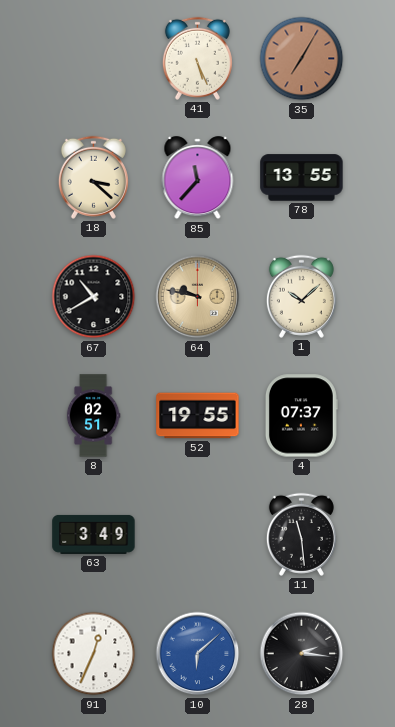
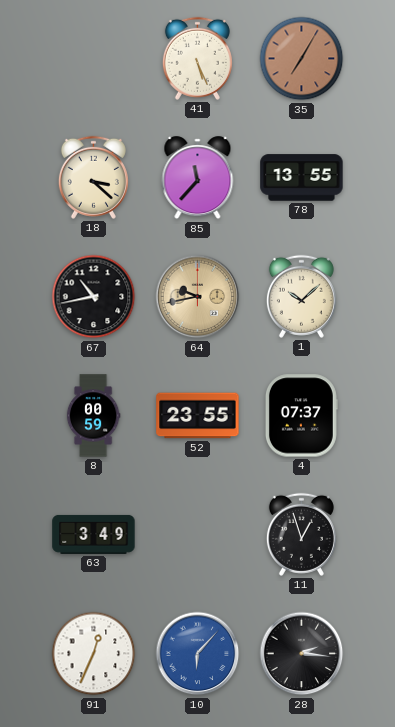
67: 10:40 -> 10:43 (94, 297)
64: 9:47 -> 9:43 (198, 297)
8: 02:51 -> 00:59 (93, 416)
52: 19:55 -> 23:55 (198, 416)
11: 11:29 -> 12:57 (301, 534)
10: 6:08 -> 6:07 (198, 654)
